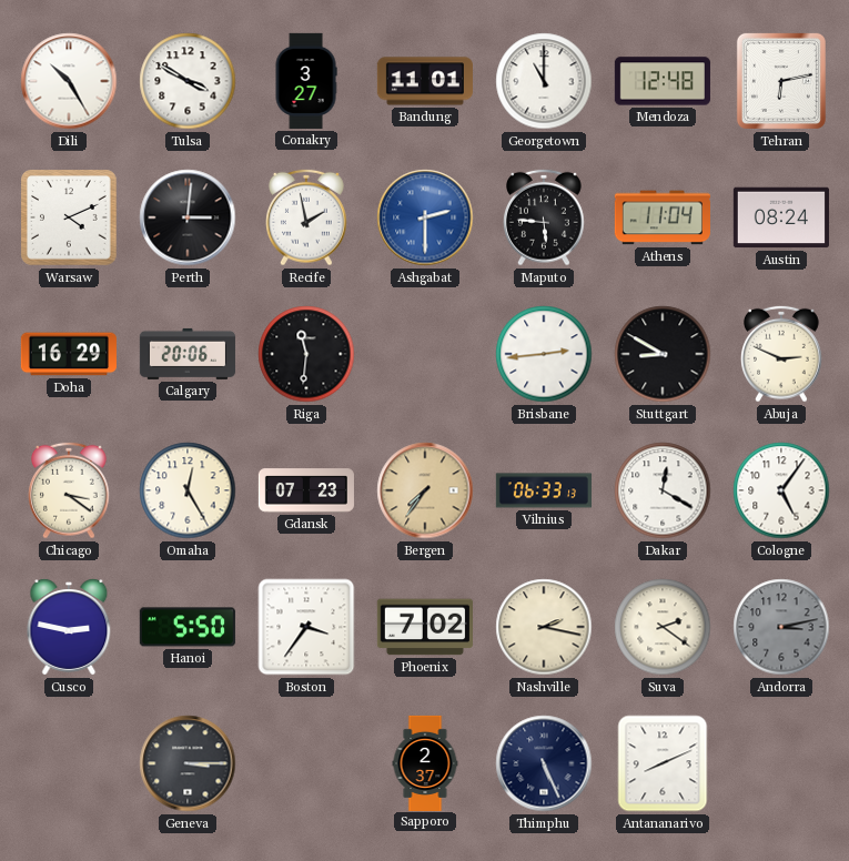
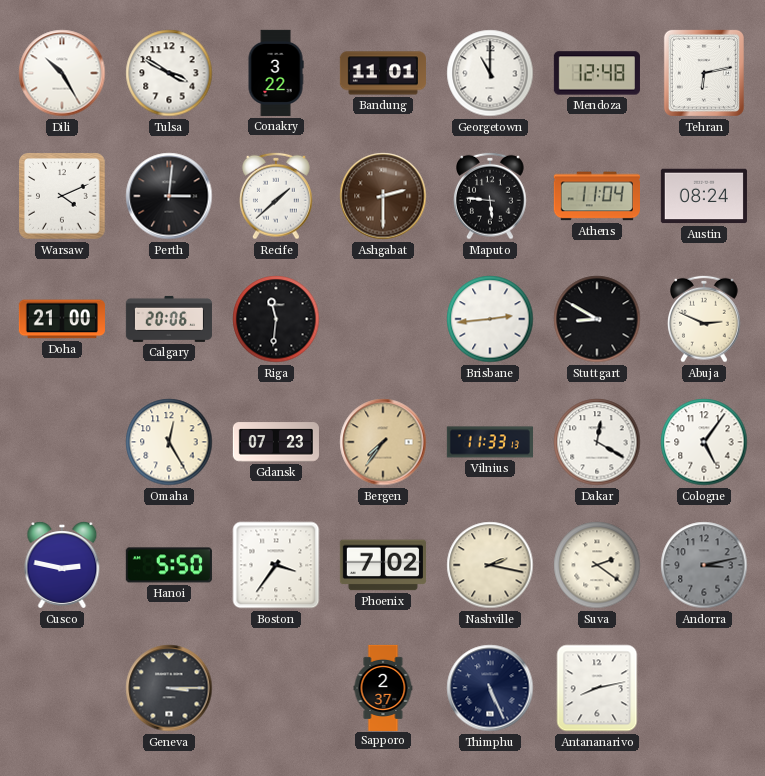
Conakry: 3:27 -> 3:22 (276, 73)
Recife: 1:58 -> 1:38 (277, 196)
Ashgabat dial: blue -> brown (383, 196)
Doha: 16:29 -> 21:00 (62, 319)
Chicago: 3:21 -> none (70, 490)
Vilnius: 06:33 -> 11:33 (489, 442)
Antananarivo: 8:11 -> 8:13 (597, 688)
